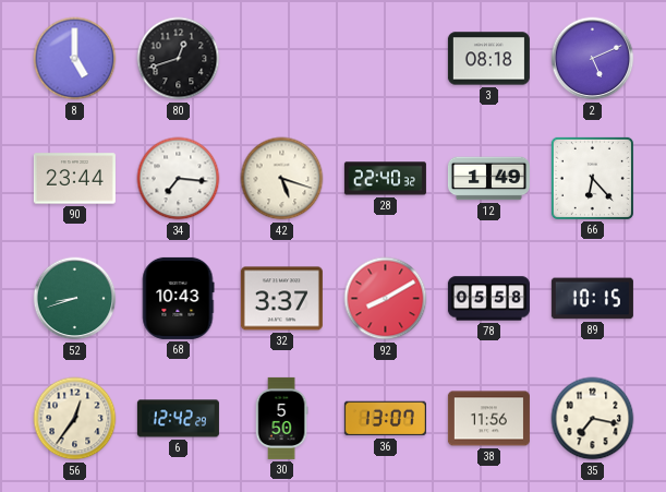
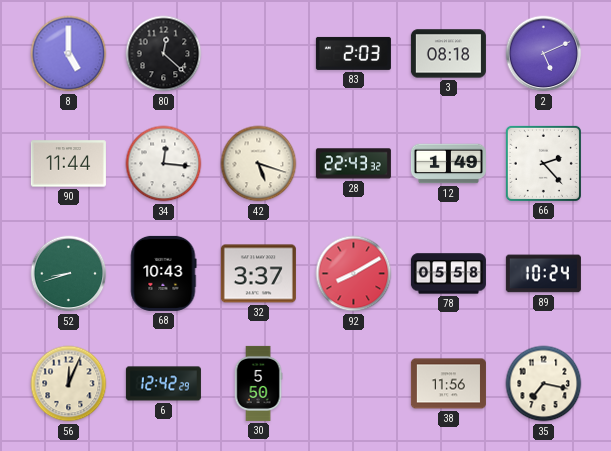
80: 12:42 -> 12:22 (164, 54)
83: none -> 2:03 (353, 53)
90: 23:44 -> 11:44 (68, 164)
34: 7:16 -> 12:16 (164, 164)
28: 22:40 -> 22:43 (353, 164)
66: 6:23 -> 2:23 (543, 163)
89: 10:15 -> 10:24 (543, 274)
56: 12:36 -> 12:04 (69, 384)
36: 13:07 -> none (385, 419)
